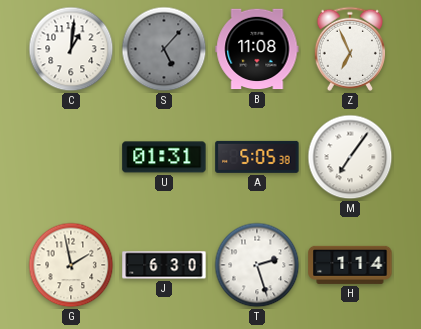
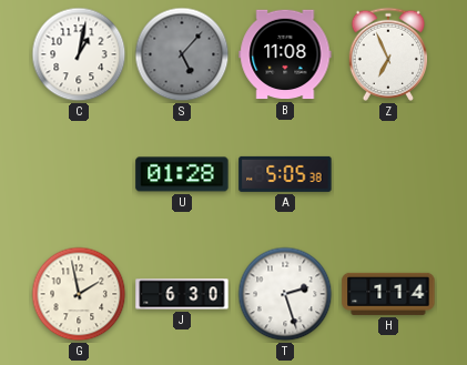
C: 1:01 -> 1:02 (79, 54)
U: 01:31 -> 01:28 (182, 174)
M: 7:06 -> none (350, 157)
